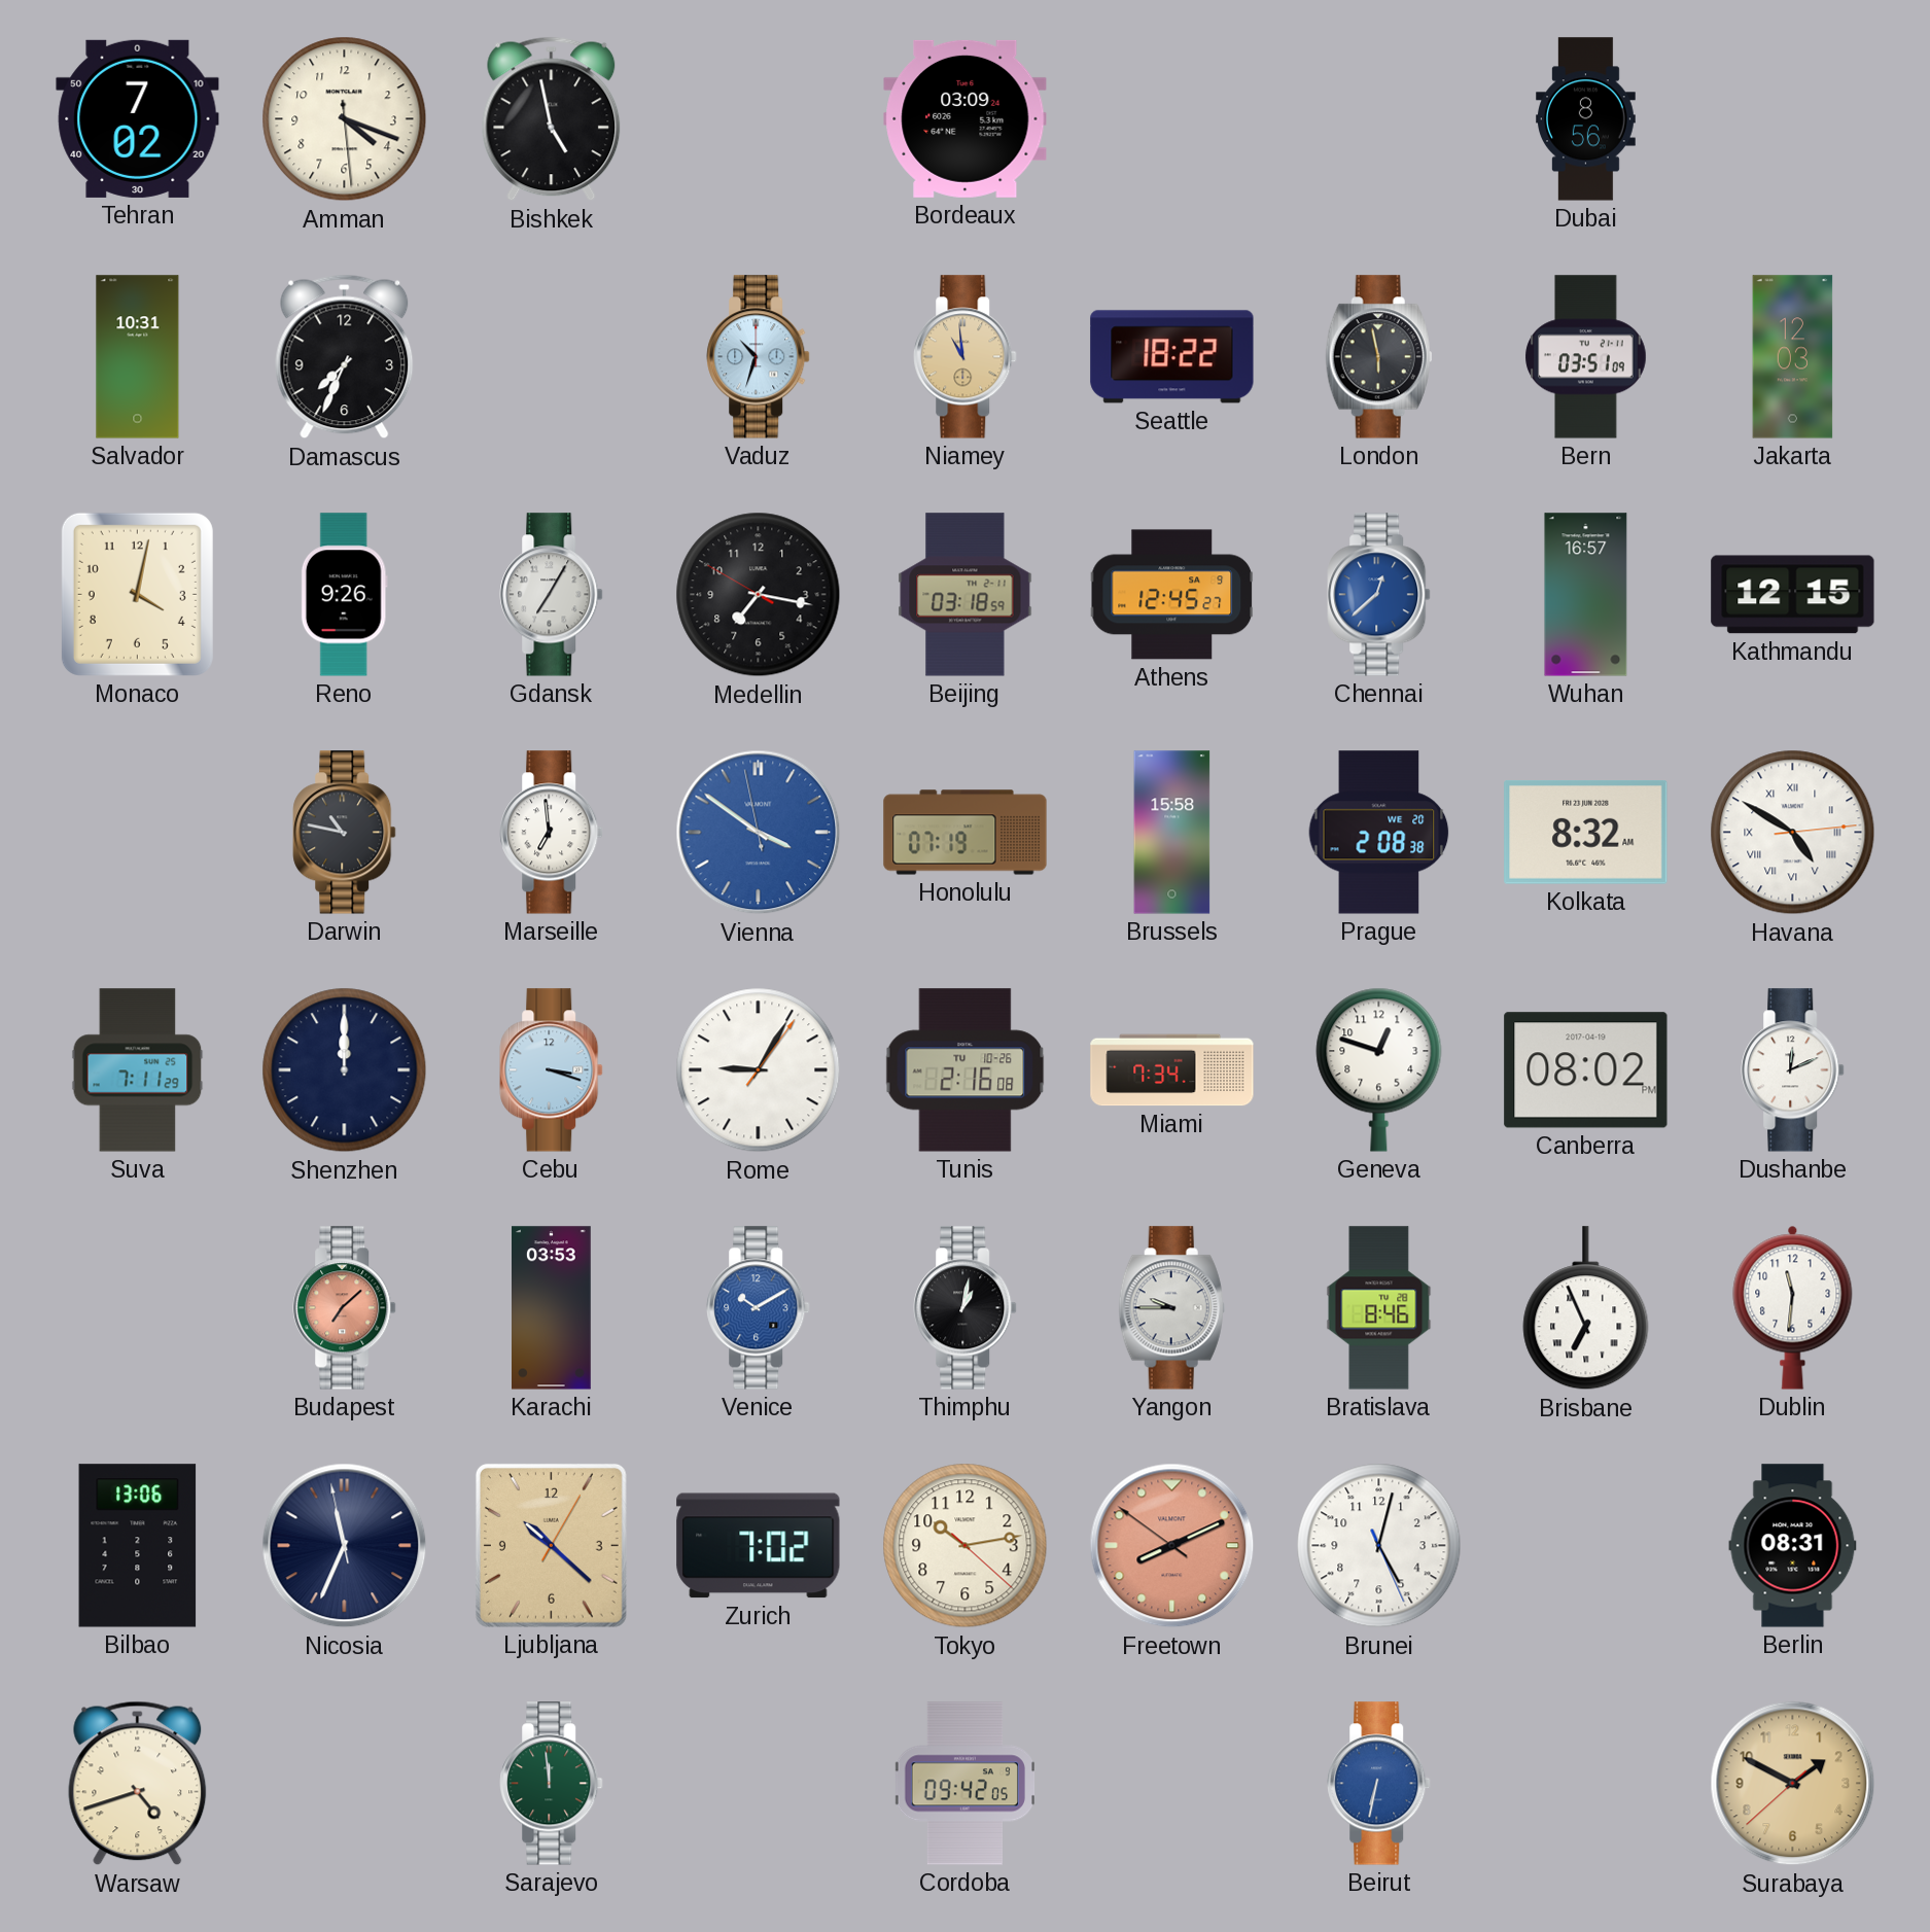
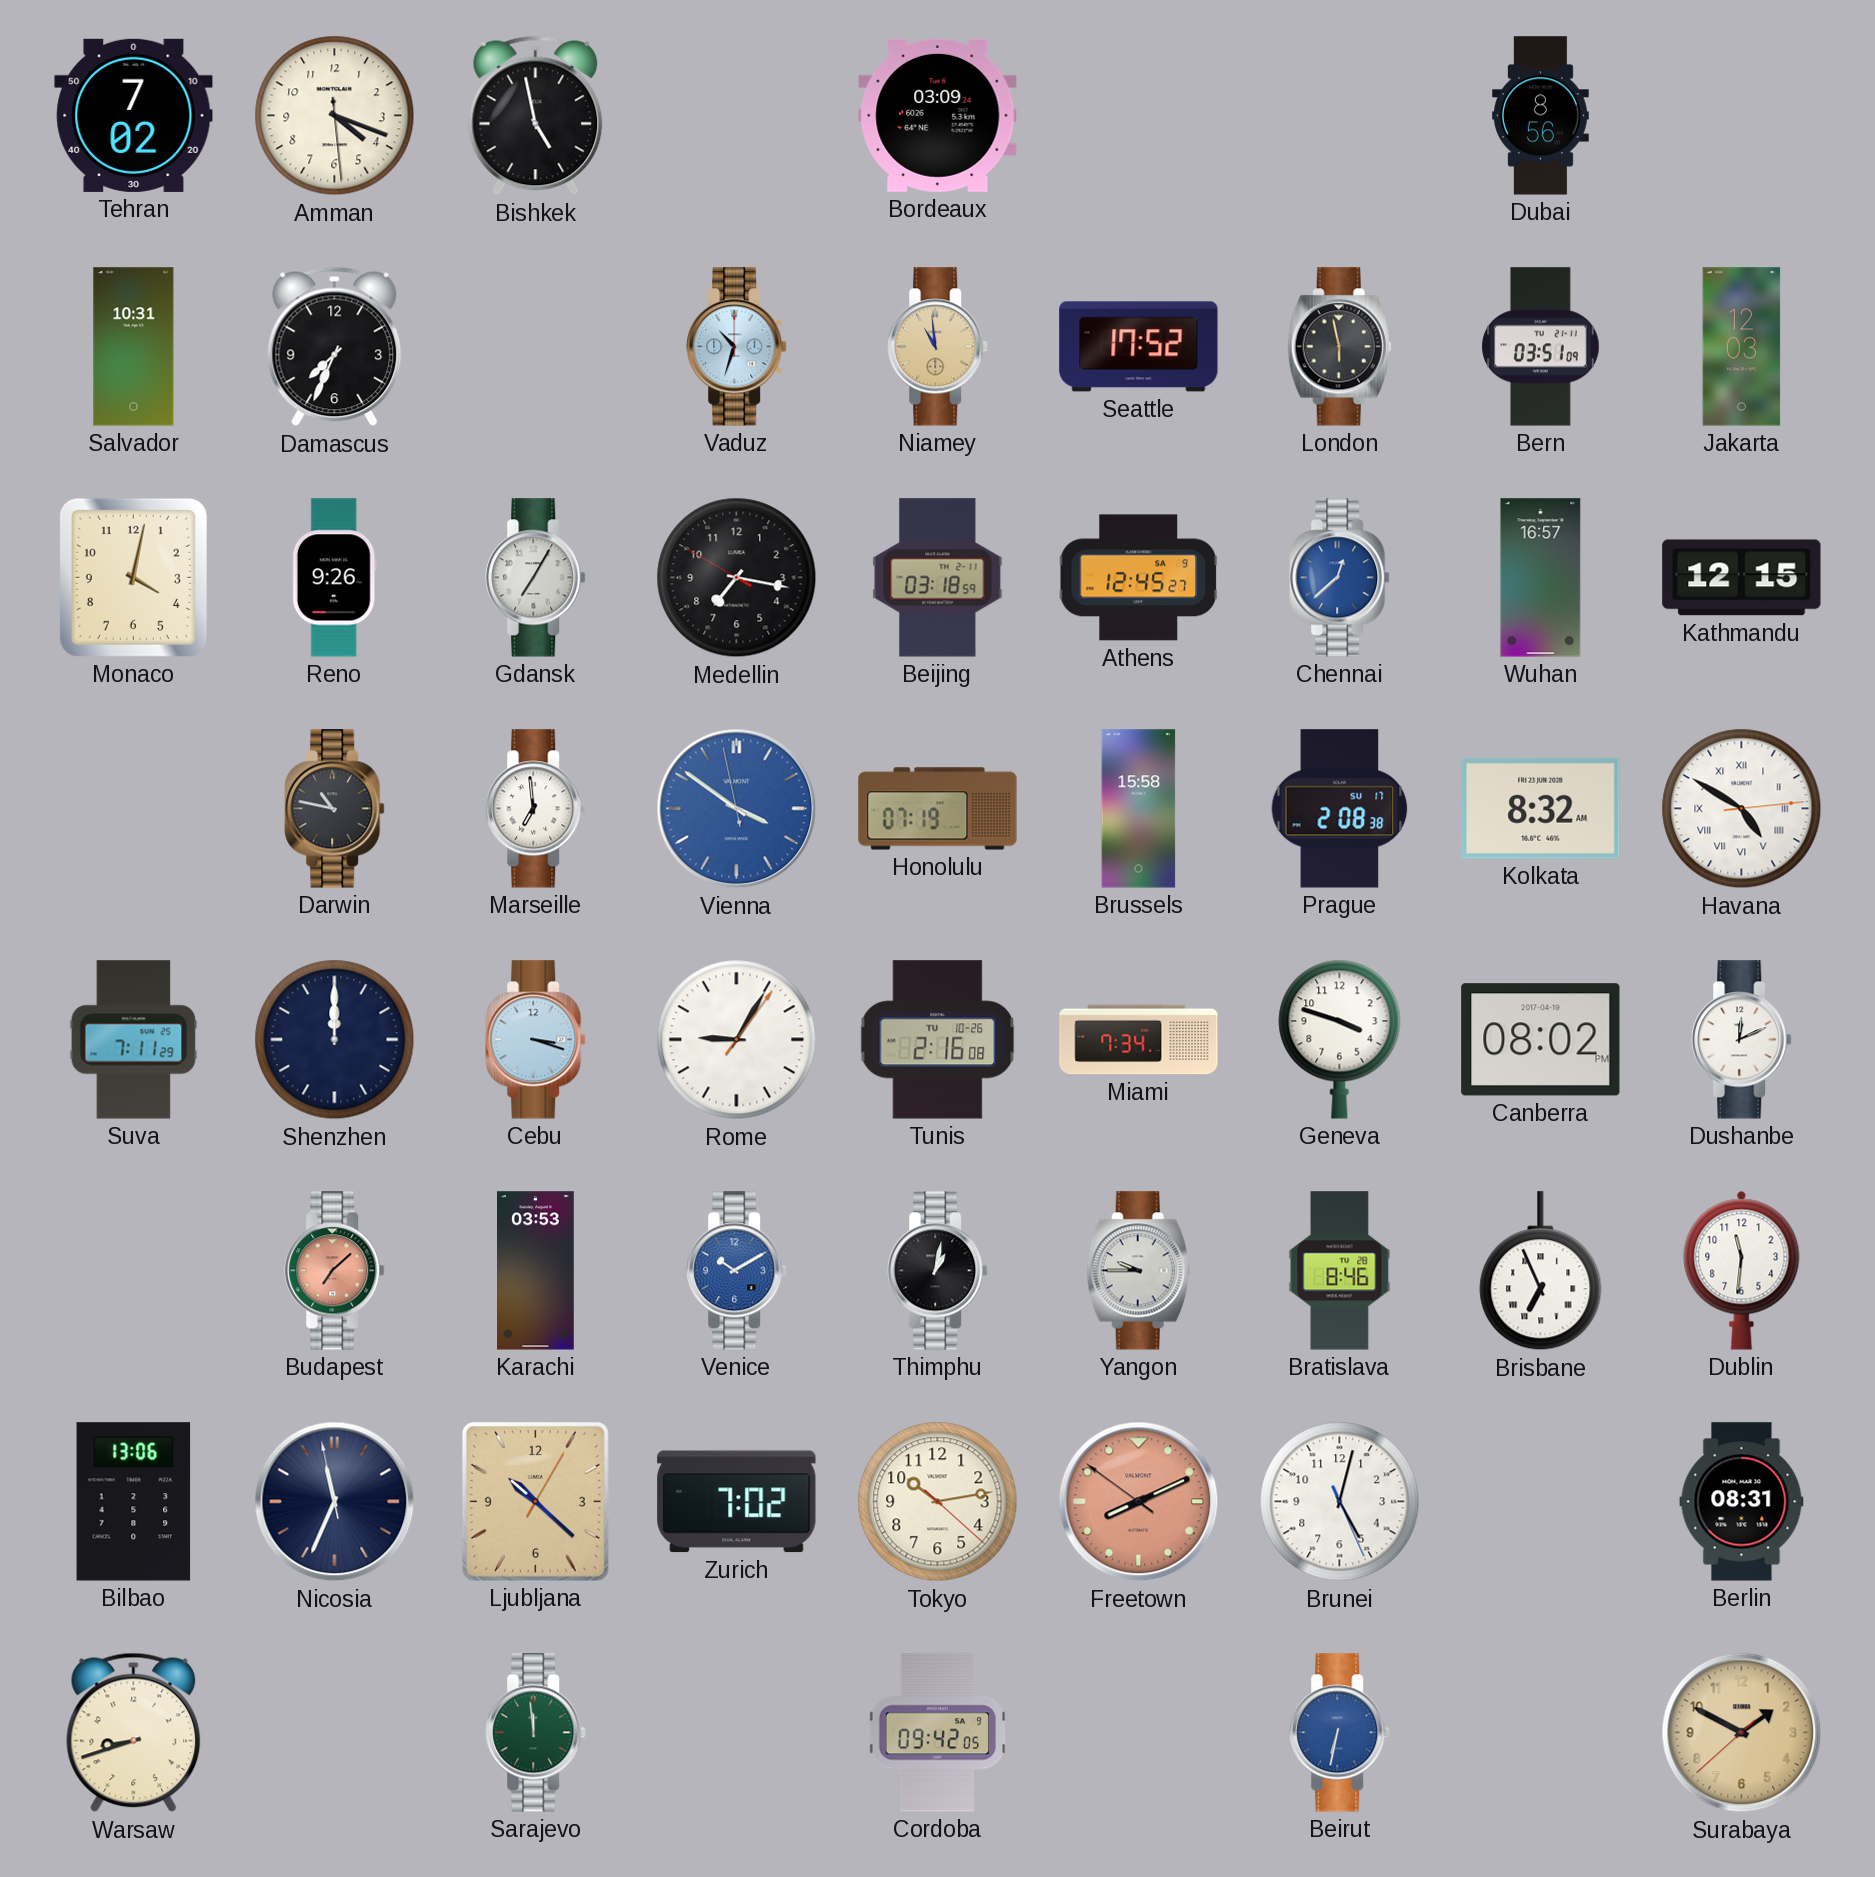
Seattle: 18:22 -> 17:52 (1139, 347)
Prague date: WE 20 -> SU 17 (1340, 809)
Geneva: 12:48 -> 3:48 (1340, 1039)
Warsaw: 4:42 -> 8:42 (134, 1733)
